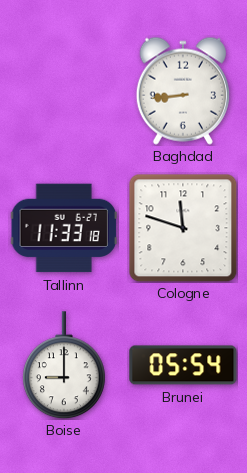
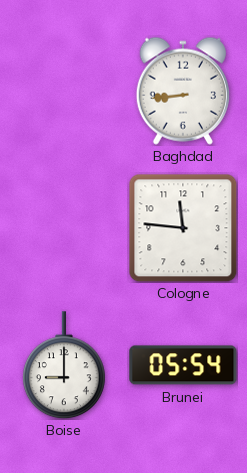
Tallinn: 11:33 -> none (64, 228)
Cologne: 11:48 -> 11:46 (183, 228)
